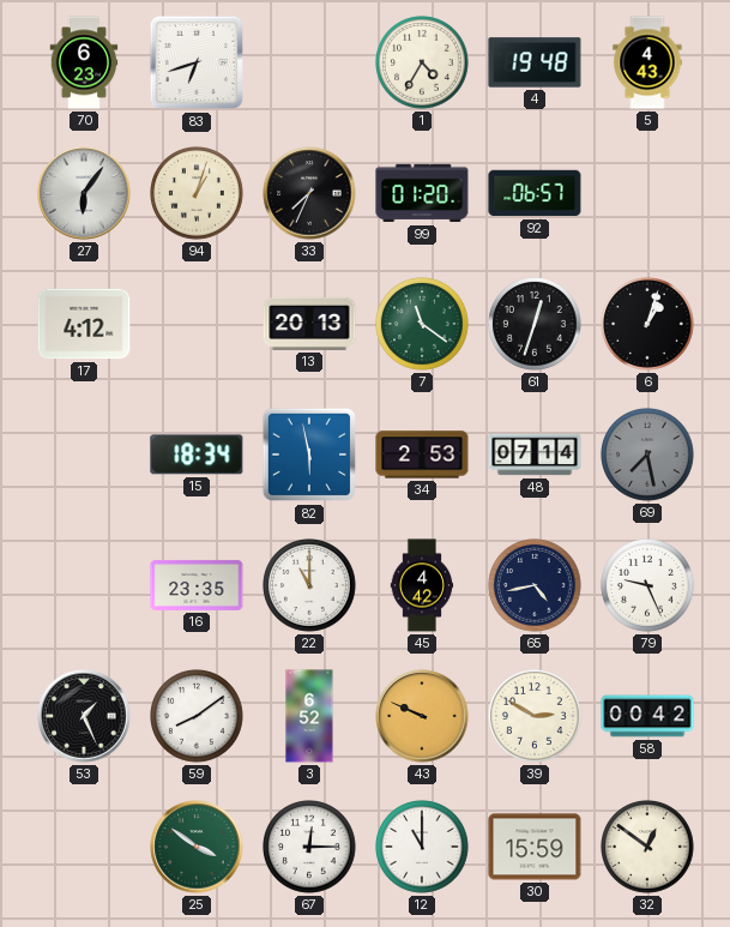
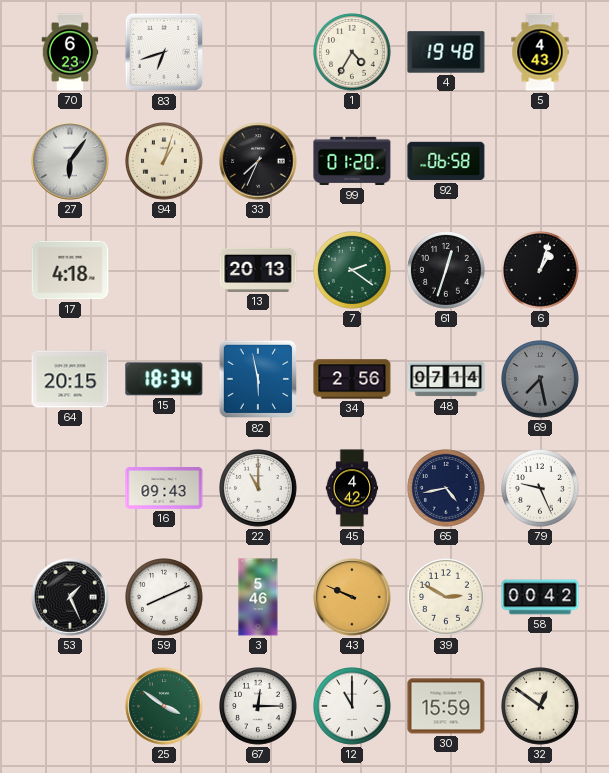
92: 06:57 -> 06:58 (446, 161)
17: 4:12 -> 4:18 (70, 270)
7: 11:21 -> 2:21 (353, 271)
64: none -> 20:15 (70, 379)
34: 2:53 -> 2:56 (352, 379)
16: 23:35 -> 09:43 (164, 488)
59: 8:09 -> 8:11 (165, 598)
3: 6:52 -> 5:46 (258, 597)
